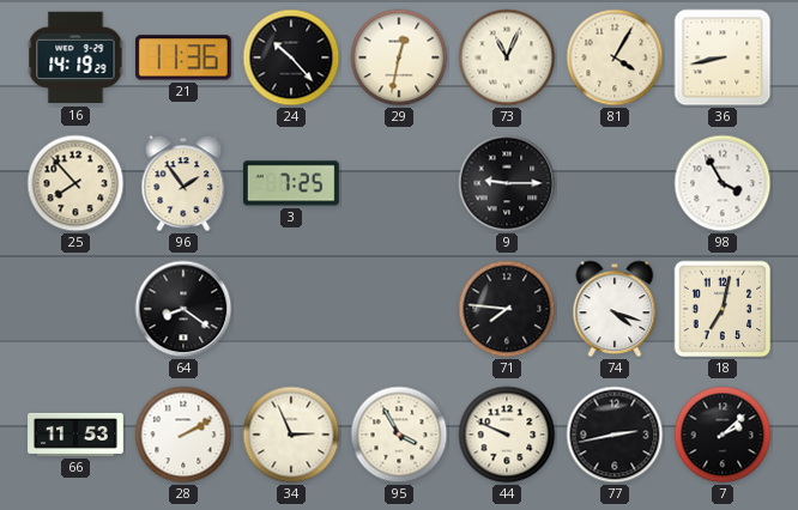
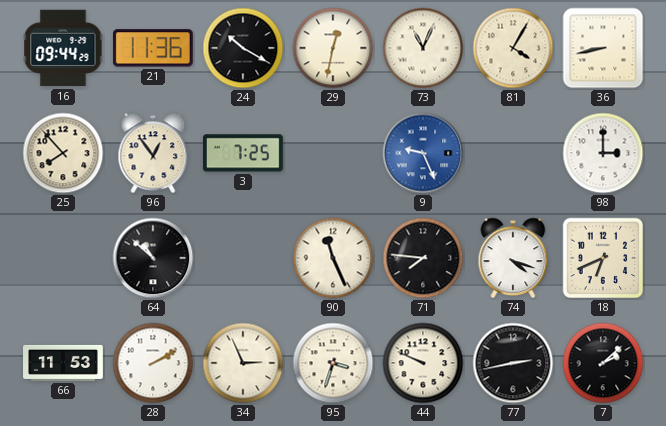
16: 14:19 -> 09:44 (63, 48)
24: 10:23 -> 10:20 (243, 48)
96: 1:54 -> 12:54 (153, 153)
9: 9:15 -> 9:26 (423, 153)
9 dial: black -> blue (423, 153)
98: 3:55 -> 3:00 (603, 153)
64: 8:21 -> 10:52 (153, 258)
90: none -> 11:26 (333, 258)
18: 7:02 -> 6:41 (603, 258)
95: 3:55 -> 3:33 (333, 363)
